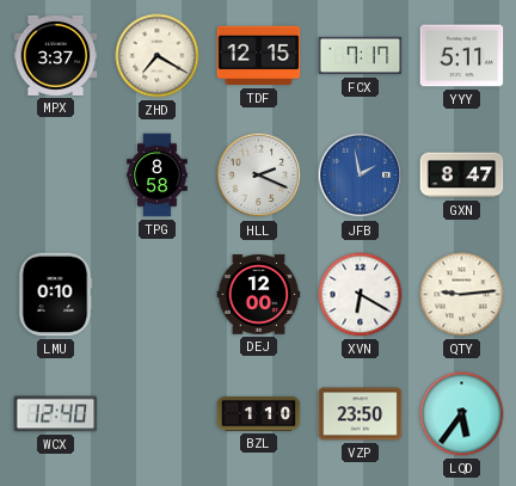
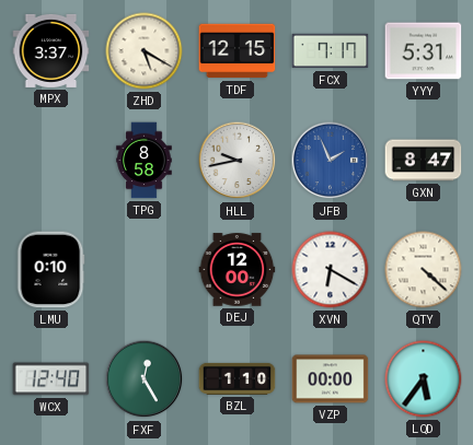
ZHD: 7:20 -> 5:20 (145, 51)
YYY: 5:11 -> 5:31 (424, 51)
HLL: 2:19 -> 9:43 (238, 161)
JFB: 1:58 -> 1:56 (331, 161)
QTY: 9:14 -> 4:22 (424, 270)
FXF: none -> 12:25 (145, 379)
VZP: 23:50 -> 00:00 (331, 379)
